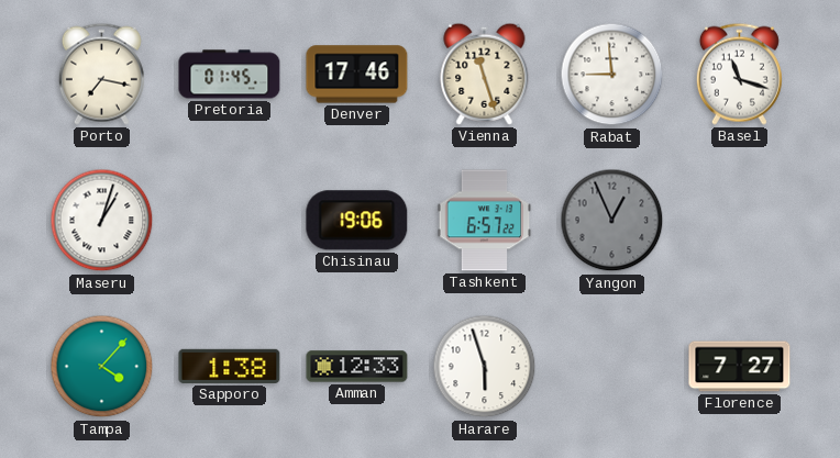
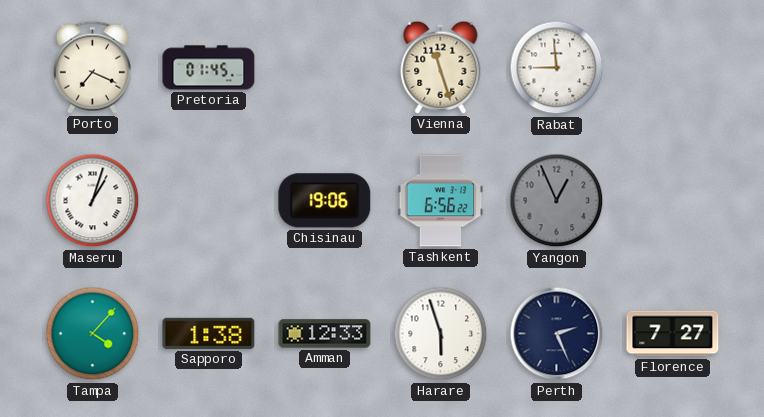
Porto: 7:17 -> 7:19 (92, 67)
Denver: 17:46 -> none (357, 75)
Basel: 11:18 -> none (739, 74)
Tashkent: 6:57 -> 6:56 (441, 201)
Perth: none -> 2:26 (557, 334)
